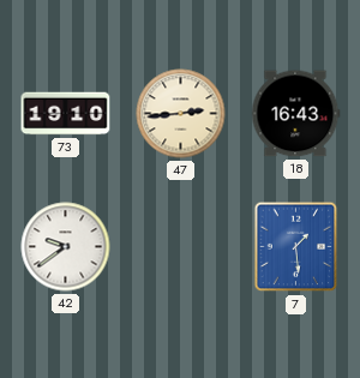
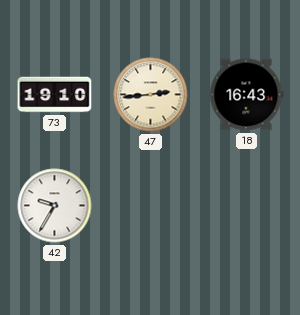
42: 9:39 -> 9:35 (55, 206)
7: 1:29 -> none (296, 247)
